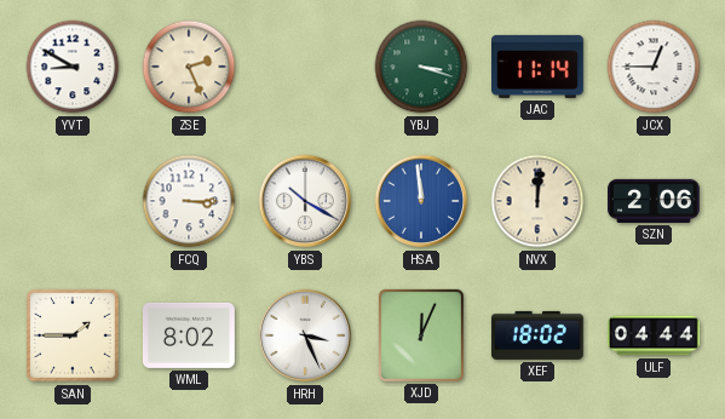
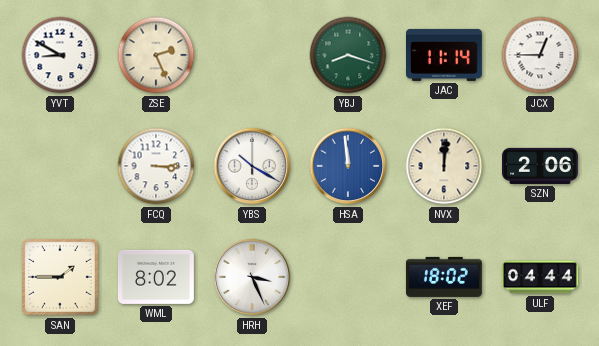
YBJ: 3:18 -> 8:18 (348, 55)
XJD: 12:04 -> none (421, 335)
